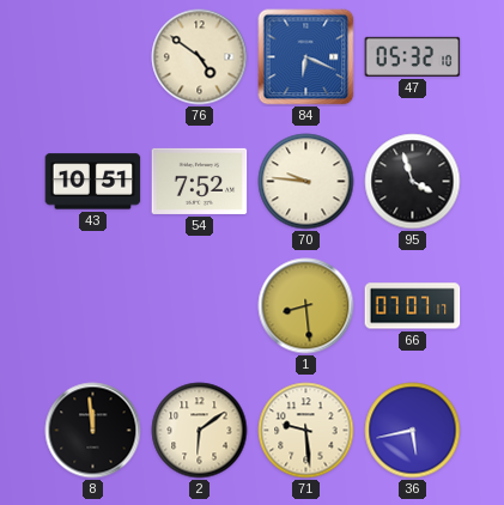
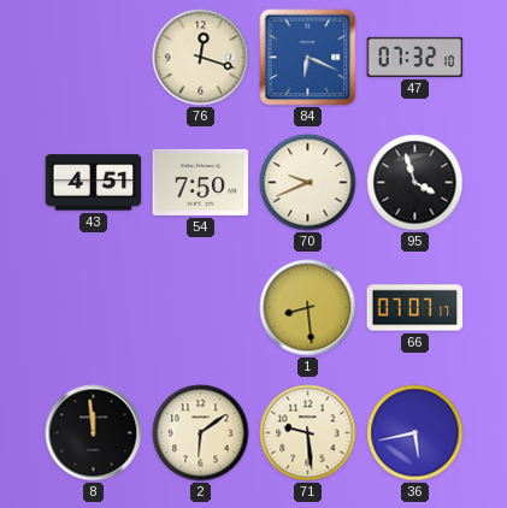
76: 4:51 -> 12:18 (201, 58)
47: 05:32 -> 07:32 (415, 57)
43: 10:51 -> 4:51 (94, 183)
54: 7:52 -> 7:50 (201, 182)
70: 9:46 -> 9:41 (308, 183)
